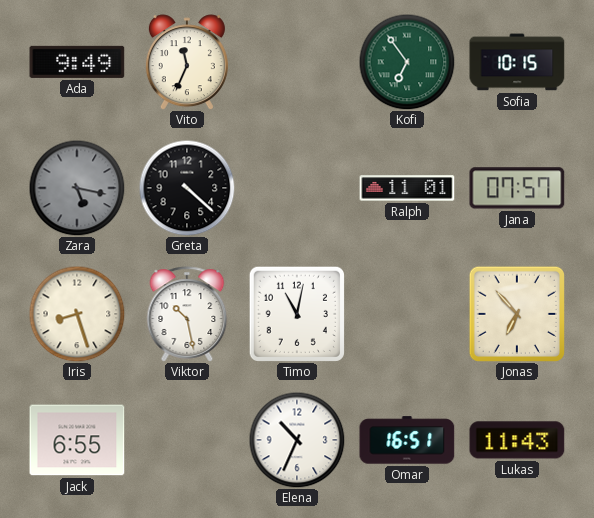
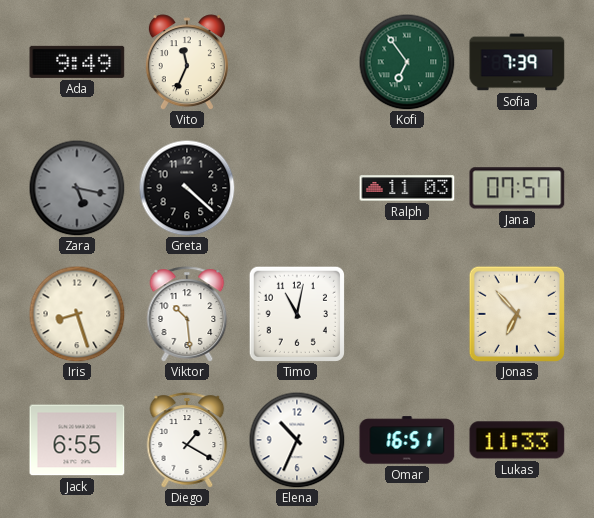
Sofia: 10:15 -> 7:39 (517, 62)
Ralph: 11:01 -> 11:03 (407, 188)
Viktor: 10:28 -> 10:29 (187, 314)
Diego: none -> 1:20 (187, 440)
Lukas: 11:43 -> 11:33 (517, 440)
